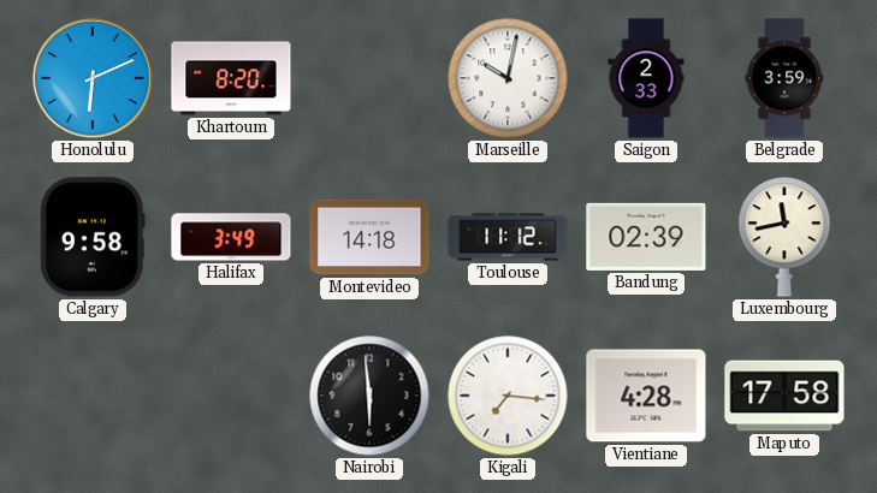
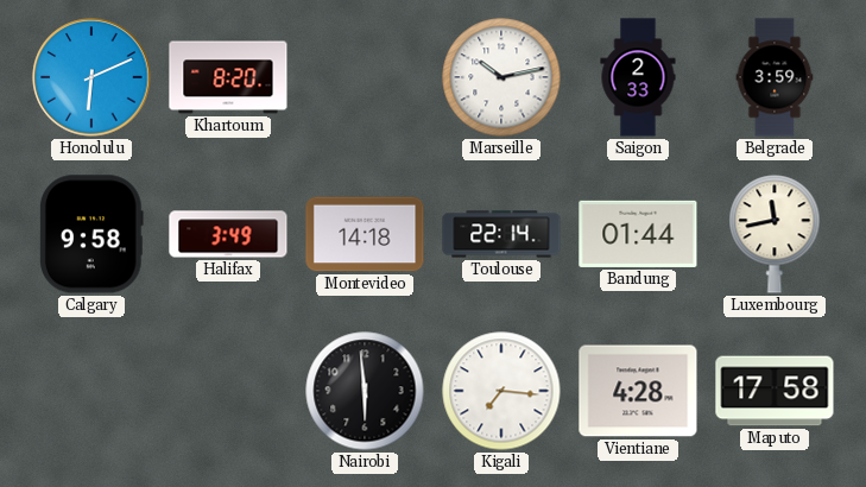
Marseille: 10:02 -> 10:13 (501, 77)
Toulouse: 11:12 -> 22:14 (501, 234)
Bandung: 02:39 -> 01:44 (638, 234)
